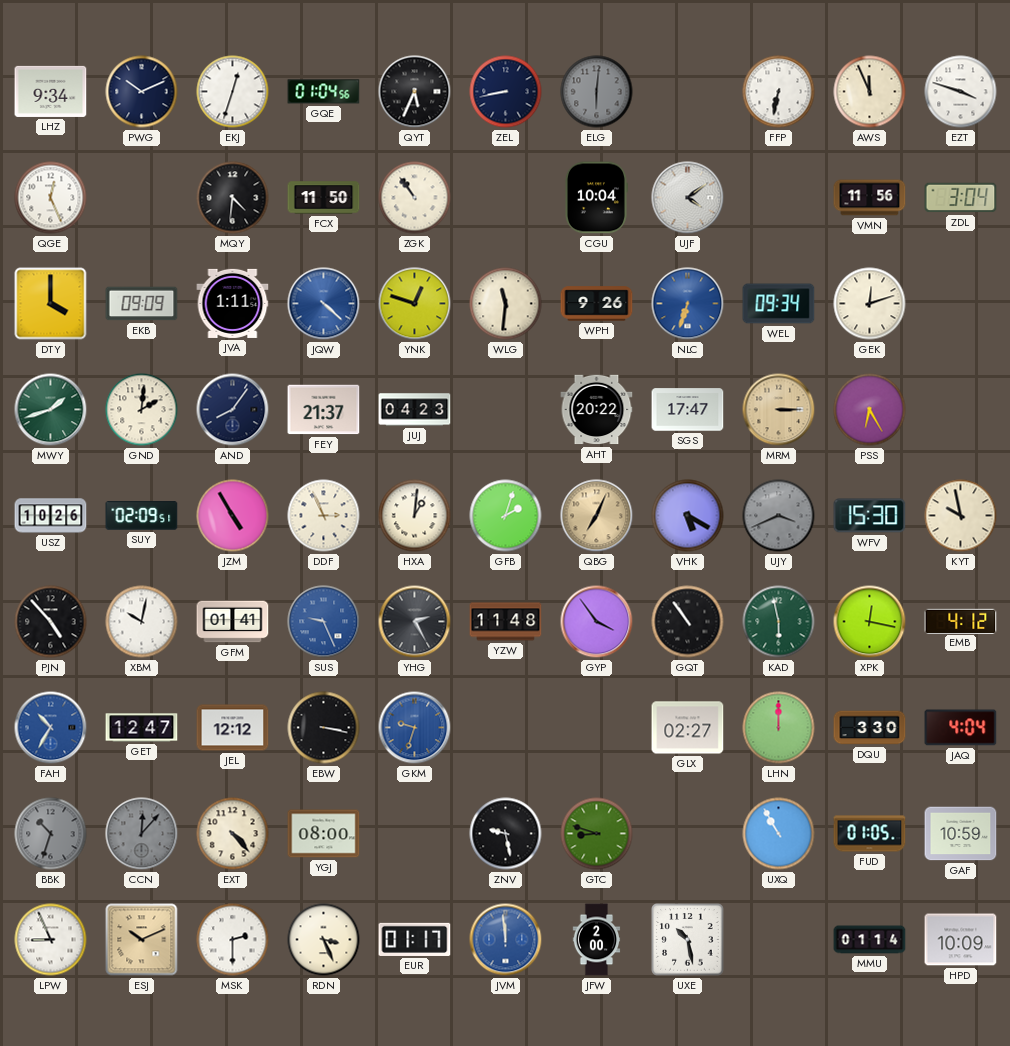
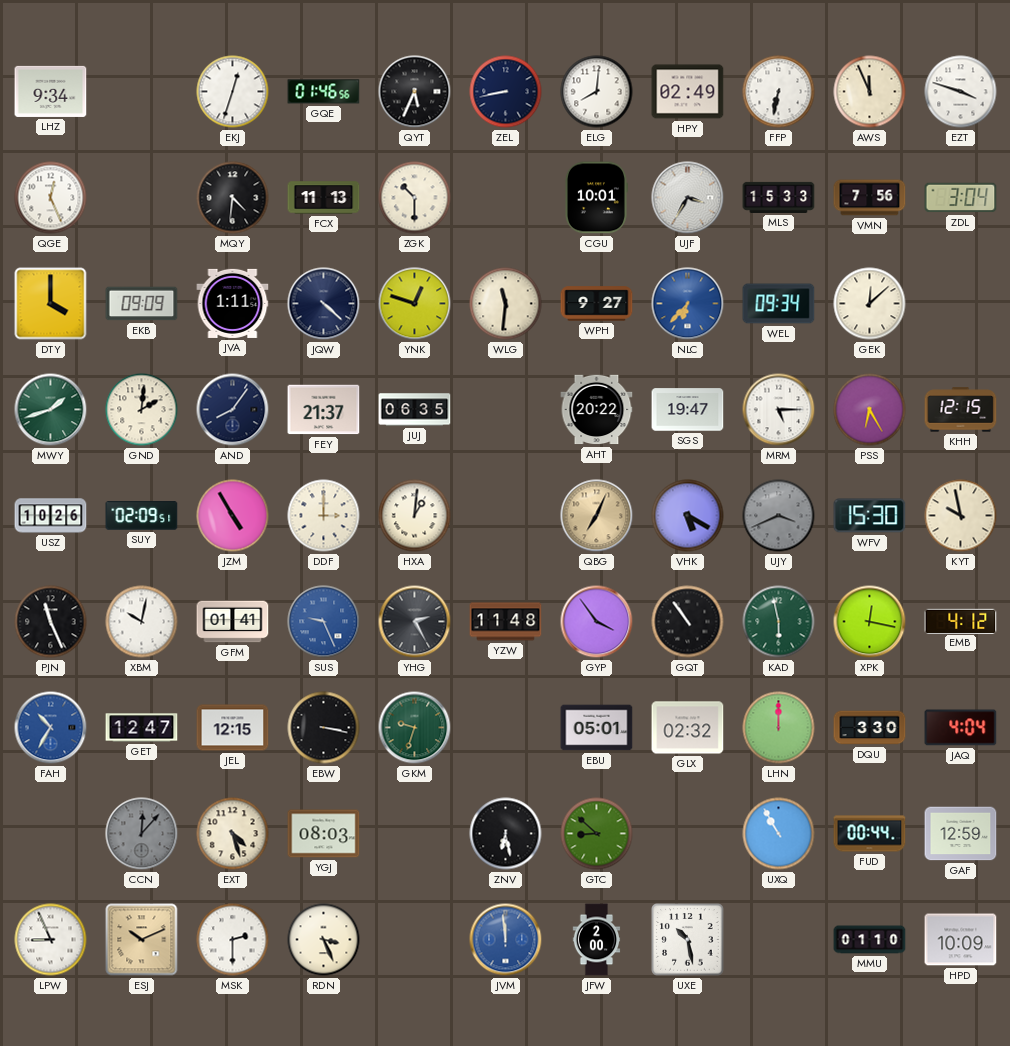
PWG: 10:11 -> none (142, 92)
GQE: 01:04 -> 01:46 (324, 92)
ELG: 6:01 -> 8:01 (597, 92)
ELG dial: grey -> white (597, 92)
HPY: none -> 02:49 (688, 92)
FCX: 11:50 -> 11:13 (324, 198)
ZGK: 10:54 -> 10:30 (415, 198)
CGU: 10:04 -> 10:01 (596, 198)
UJF: 4:09 -> 3:35 (688, 198)
MLS: none -> 15:33 (779, 197)
VMN: 11:56 -> 7:56 (870, 198)
JQW dial: blue -> navy (324, 304)
WPH: 9:26 -> 9:27 (597, 304)
NLC: 6:33 -> 6:37 (688, 304)
GEK: 12:12 -> 12:08 (870, 304)
JUJ: 04:23 -> 06:35 (415, 410)
SGS: 17:47 -> 19:47 (688, 410)
MRM: 3:15 -> 5:15 (779, 410)
MRM dial: champagne -> white (779, 410)
KHH: none -> 12:15 (961, 410)
DDF: 2:56 -> 3:00 (324, 516)
GFB: 2:03 -> none (506, 516)
PJN: 4:53 -> 11:26 (51, 622)
JEL: 12:12 -> 12:15 (233, 728)
GKM dial: blue -> green (415, 728)
EBU: none -> 05:01 (597, 728)
GLX: 02:27 -> 02:32 (688, 728)
BBK: 10:33 -> none (51, 834)
EXT: 4:23 -> 4:27 (233, 834)
YGJ: 08:00 -> 08:03 (324, 834)
ZNV: 9:28 -> 6:28 (506, 834)
GTC: 8:48 -> 8:52 (597, 834)
FUD: 01:05 -> 00:44 (870, 834)
GAF: 10:59 -> 12:59 (961, 834)
EUR: 01:17 -> none (415, 939)
MMU: 01:14 -> 01:10 (870, 940)
